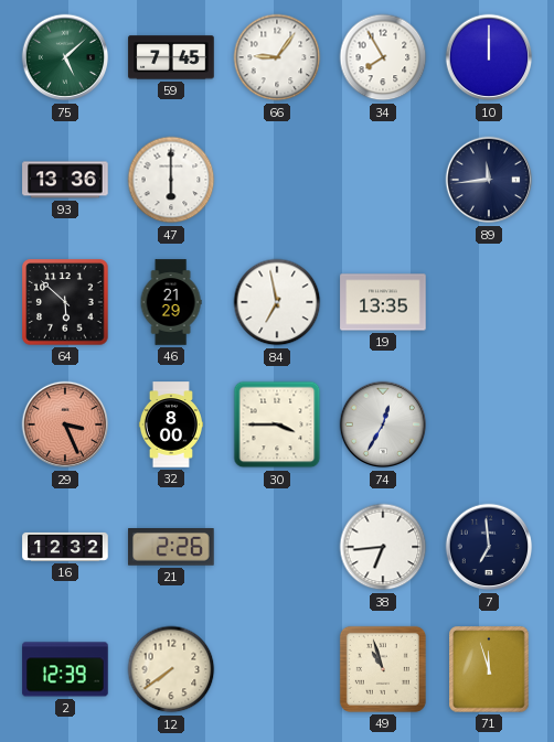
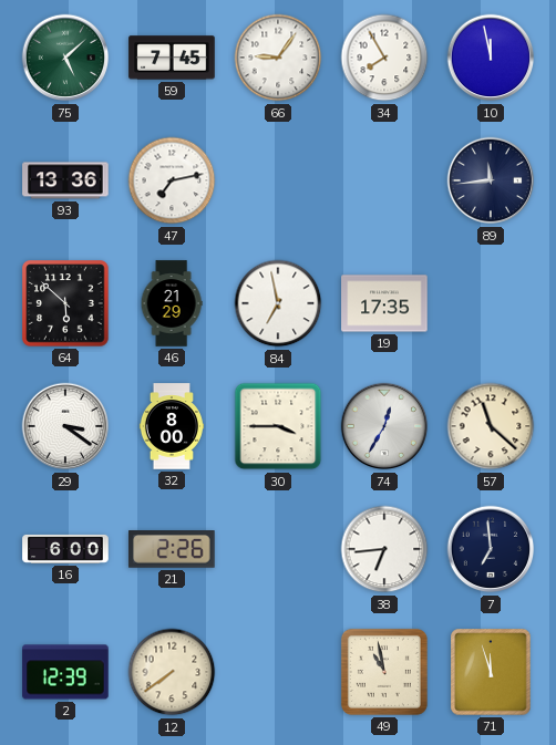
10: 12:00 -> 11:58 (491, 58)
47: 6:00 -> 7:13 (172, 180)
19: 13:35 -> 17:35 (384, 303)
29: 3:26 -> 3:21 (65, 426)
29 dial: salmon -> white (65, 426)
57: none -> 11:22 (491, 426)
16: 12:32 -> 6:00 (65, 549)
49: 10:57 -> 10:58 (384, 672)
